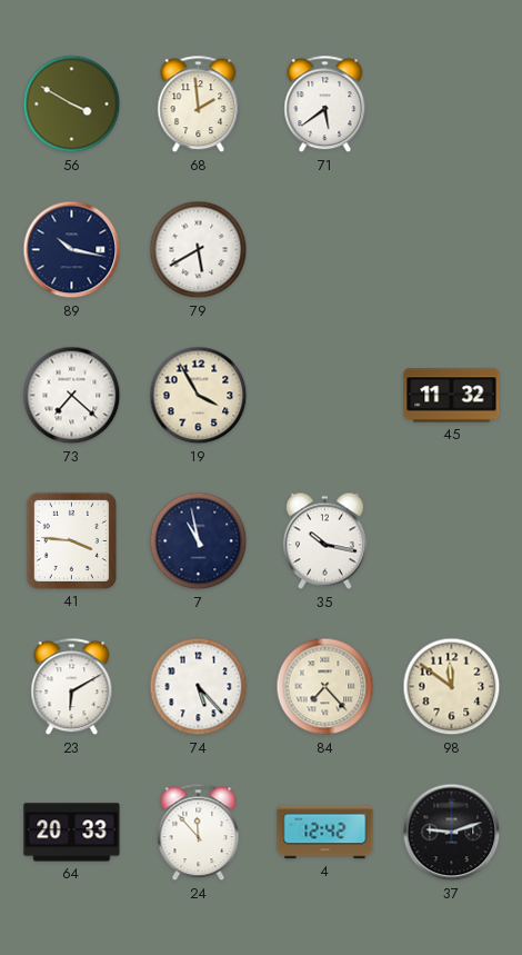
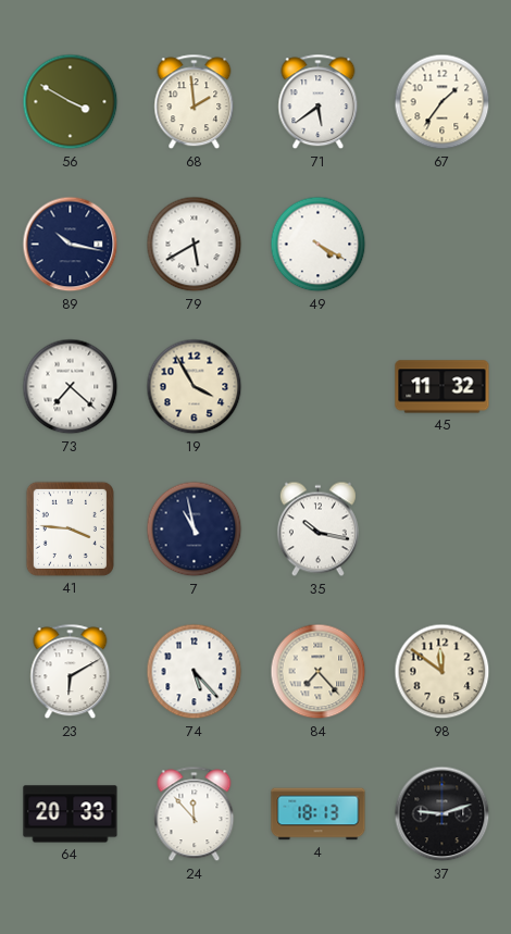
67: none -> 1:36 (443, 102)
49: none -> 4:20 (319, 245)
4: 12:42 -> 18:13 (319, 814)
